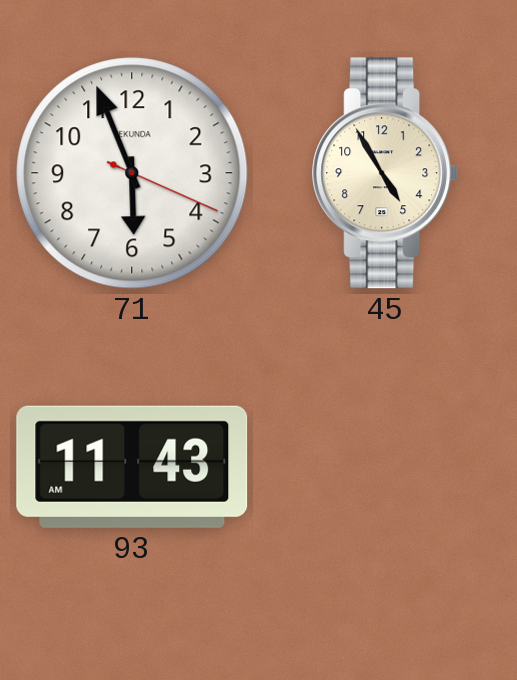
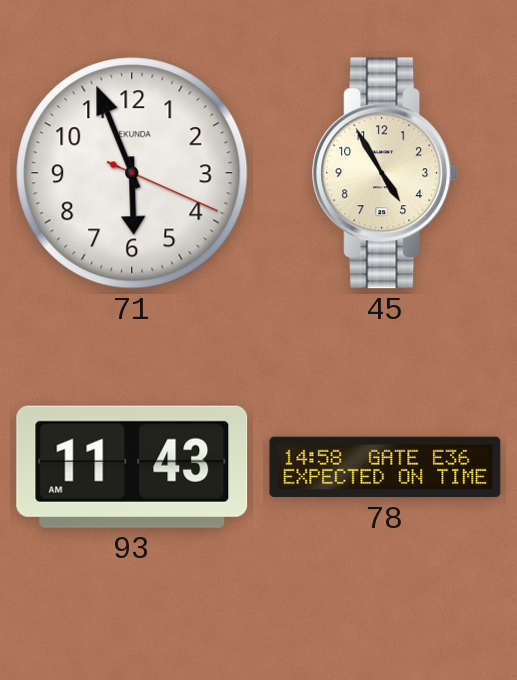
78: none -> 14:58 (385, 467)
